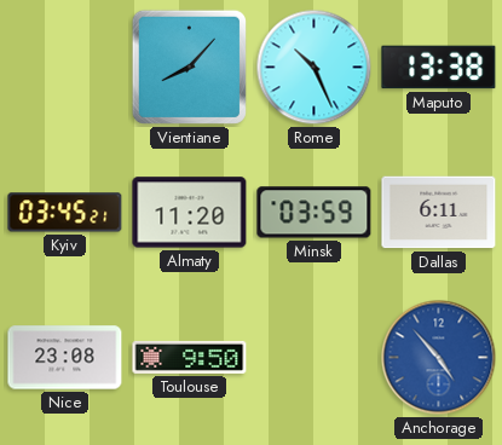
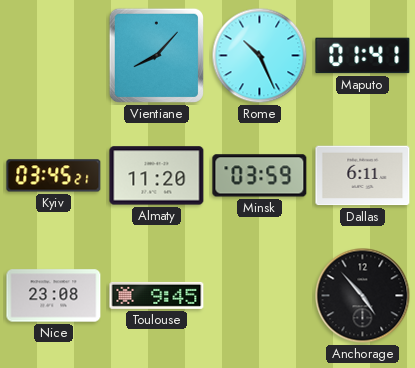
Maputo: 13:38 -> 01:41 (363, 56)
Toulouse: 9:50 -> 9:45 (157, 295)
Anchorage dial: blue -> black (363, 296)
